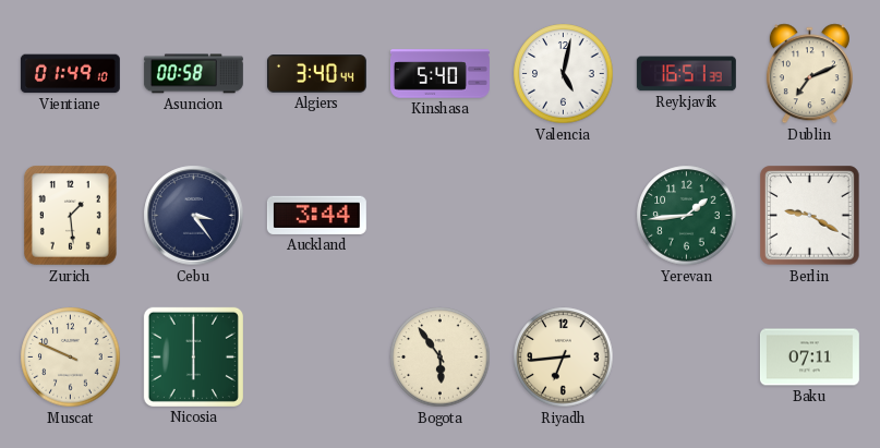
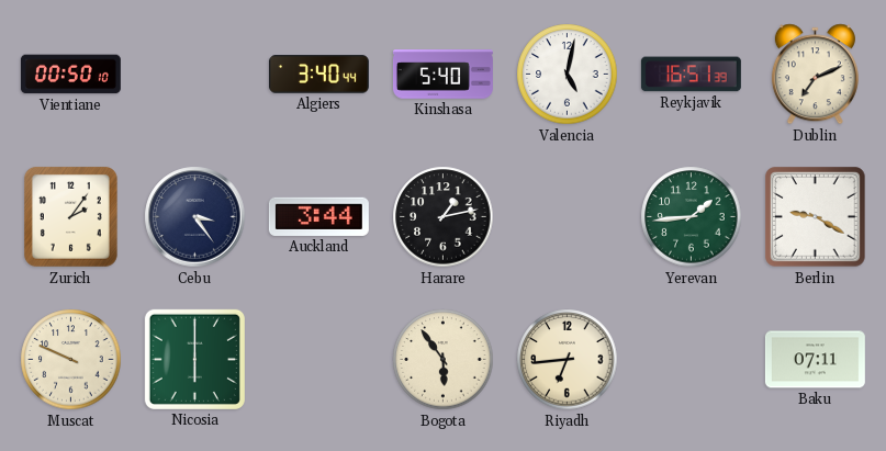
Vientiane: 01:49 -> 00:50 (70, 75)
Asuncion: 00:58 -> none (193, 74)
Zurich: 1:29 -> 2:06 (70, 216)
Harare: none -> 1:13 (444, 217)
